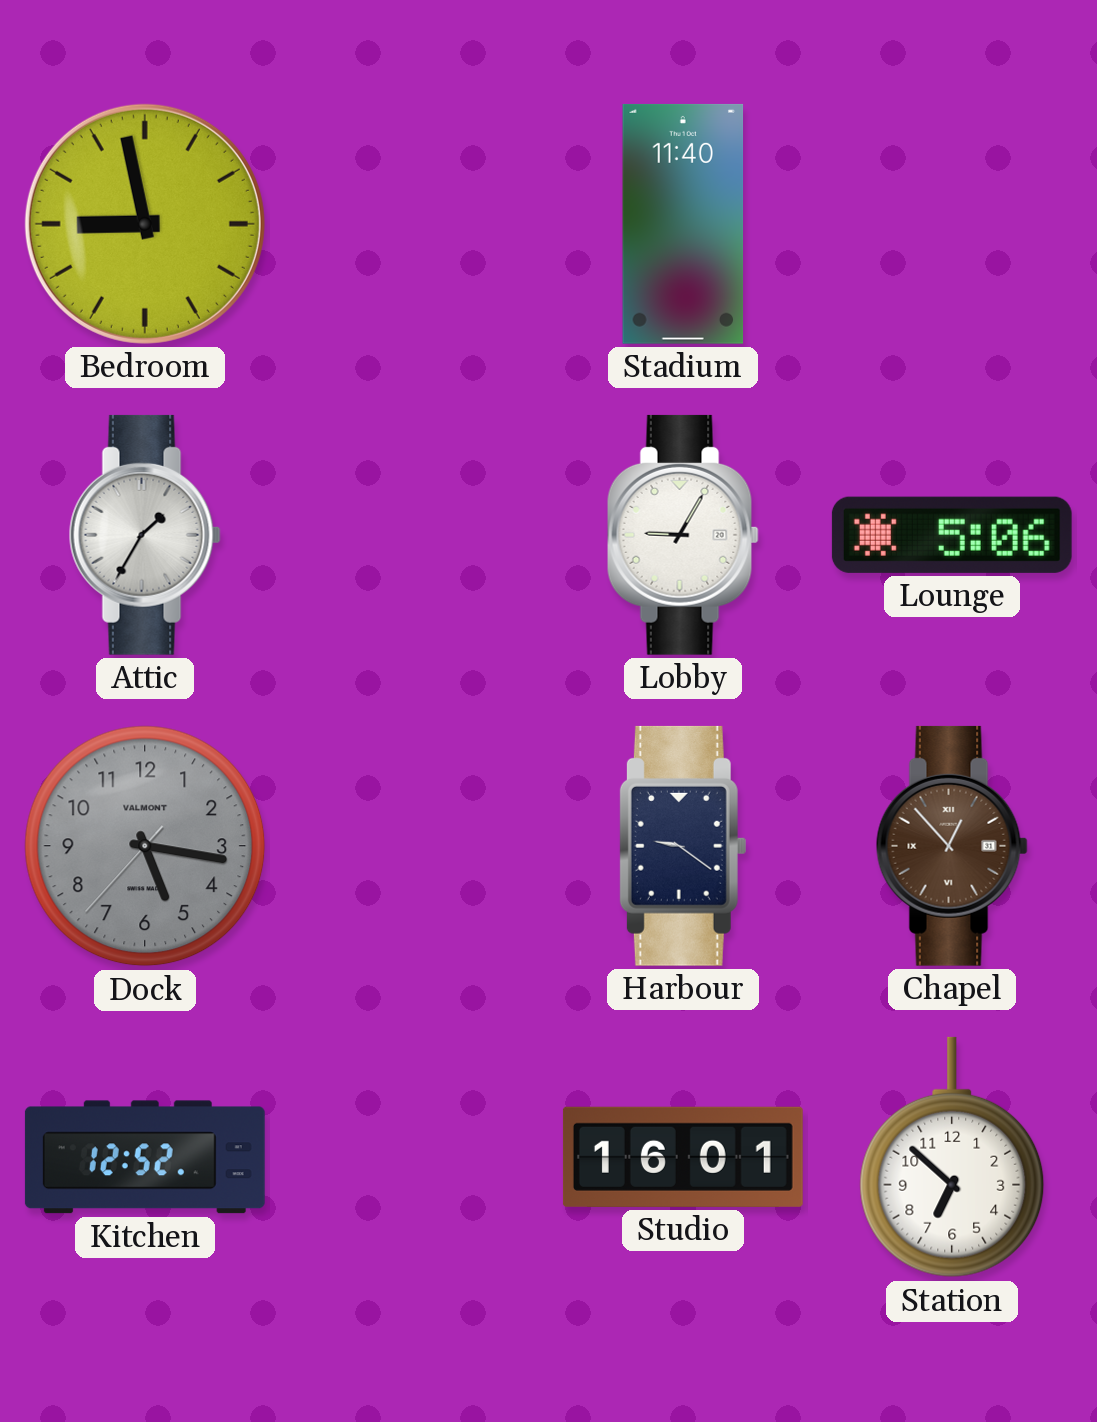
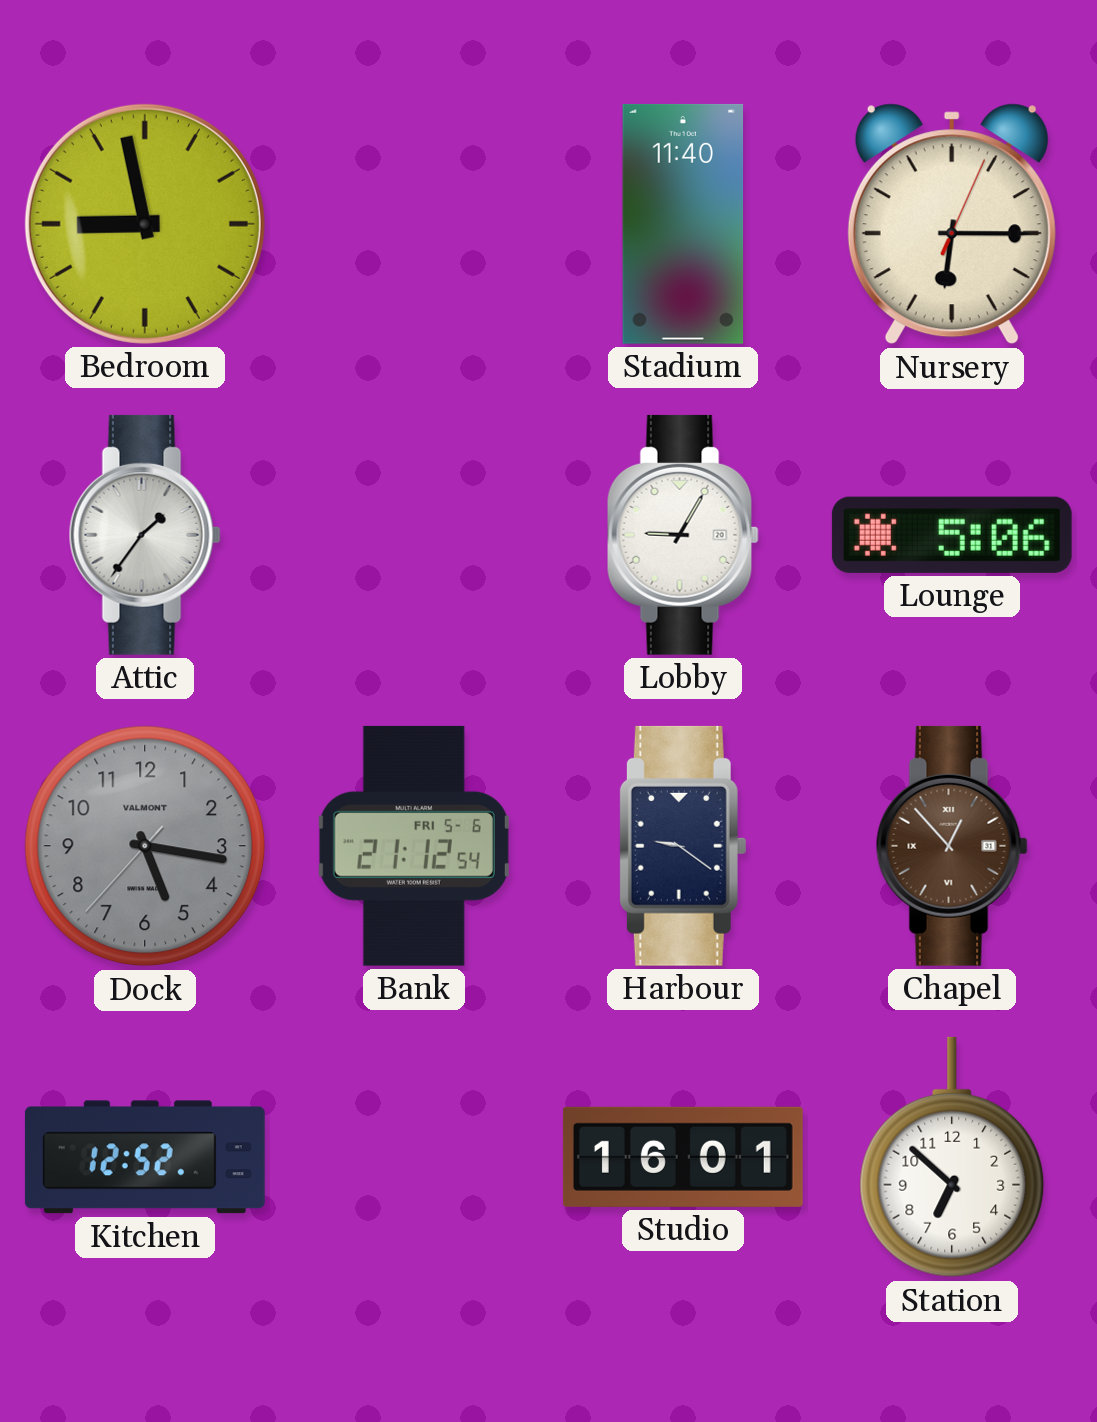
Nursery: none -> 6:15 (952, 224)
Attic: 1:35 -> 1:36 (145, 535)
Bank: none -> 21:12 (414, 846)
